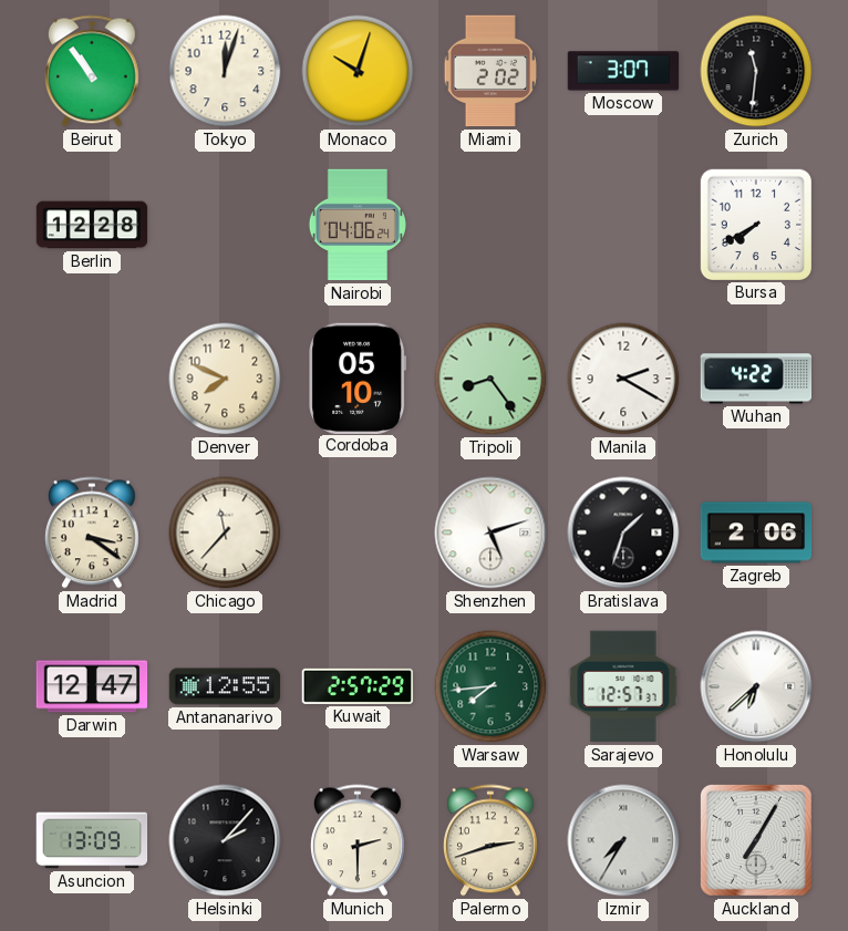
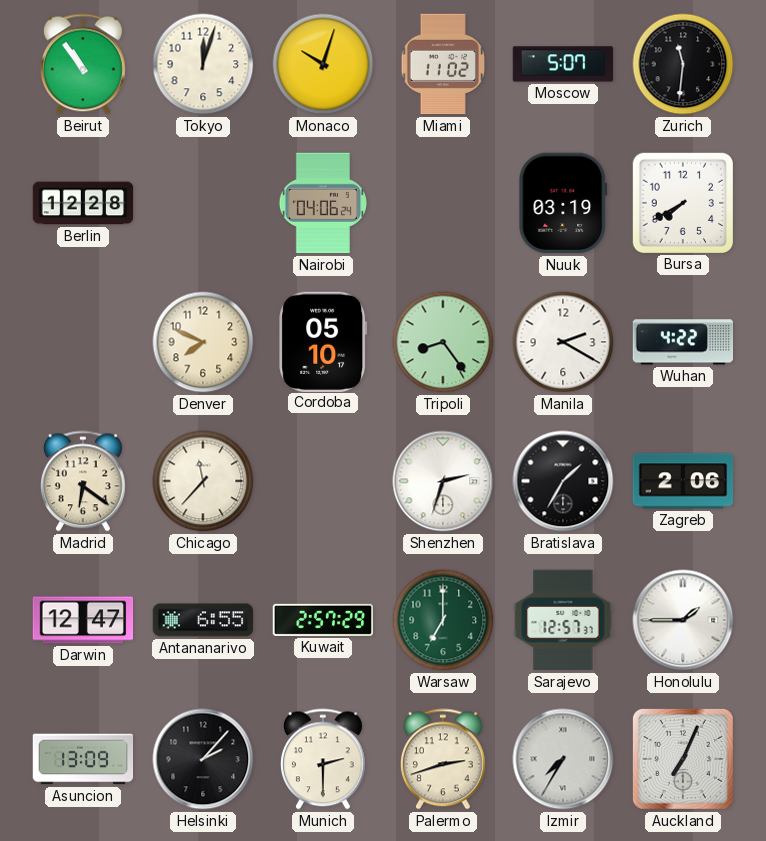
Miami: 2:02 -> 11:02 (442, 64)
Moscow: 3:07 -> 5:07 (563, 64)
Nuuk: none -> 03:19 (563, 203)
Madrid: 3:21 -> 6:21 (83, 481)
Shenzhen: 5:12 -> 2:33 (443, 481)
Bratislava: 1:33 -> 1:35 (563, 481)
Antananarivo: 12:55 -> 6:55 (203, 620)
Warsaw: 7:44 -> 7:00 (443, 620)
Honolulu: 6:38 -> 1:45 (683, 620)
Auckland: 7:05 -> 7:04 (683, 759)
